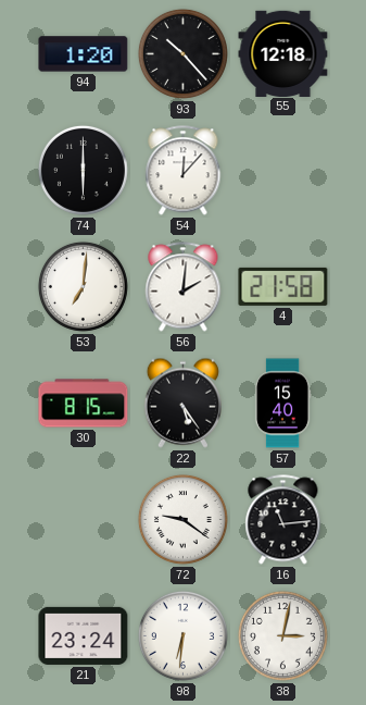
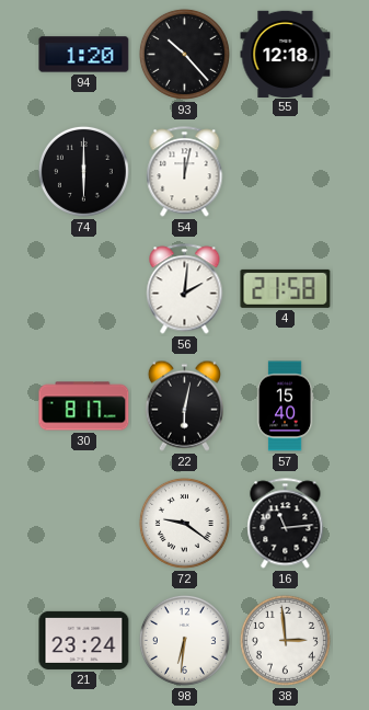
54: 12:07 -> 12:02 (185, 172)
53: 7:01 -> none (83, 286)
30: 8:15 -> 8:17 (84, 406)
22: 5:24 -> 6:02 (184, 405)
38: 3:02 -> 2:59 (285, 640)
